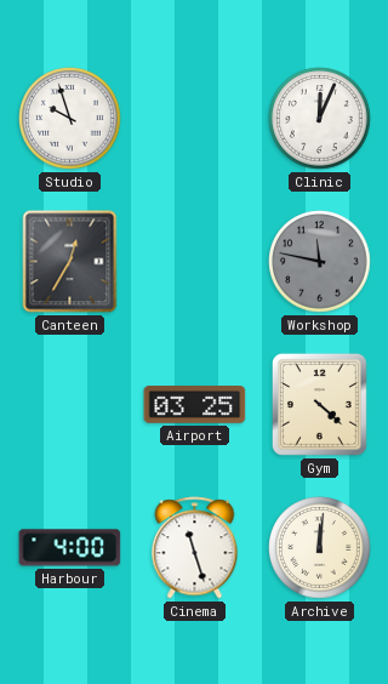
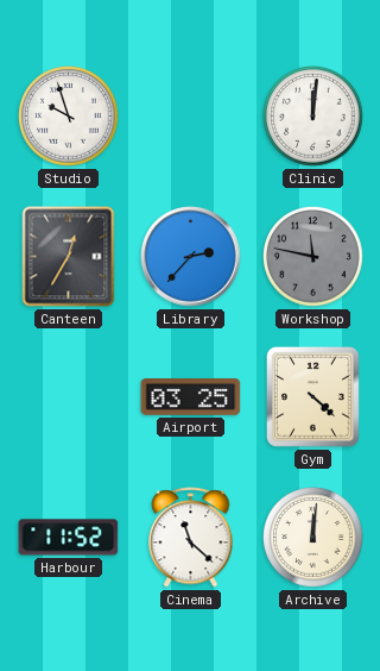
Clinic: 12:04 -> 12:01 (313, 117)
Library: none -> 2:37 (191, 257)
Harbour: 4:00 -> 11:52 (69, 538)
Cinema: 11:27 -> 11:22 (191, 538)
